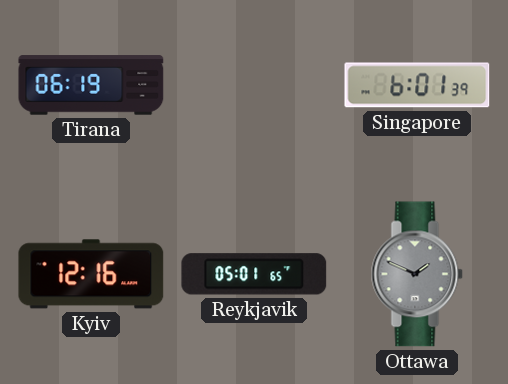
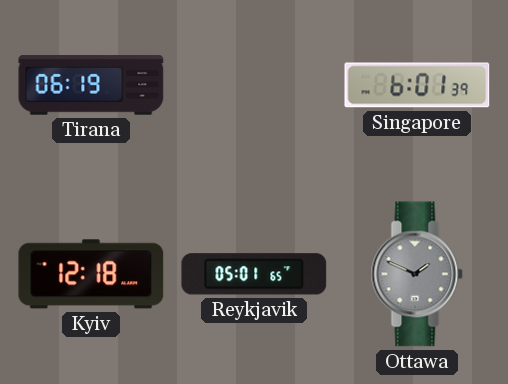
Kyiv: 12:16 -> 12:18 (91, 274)
